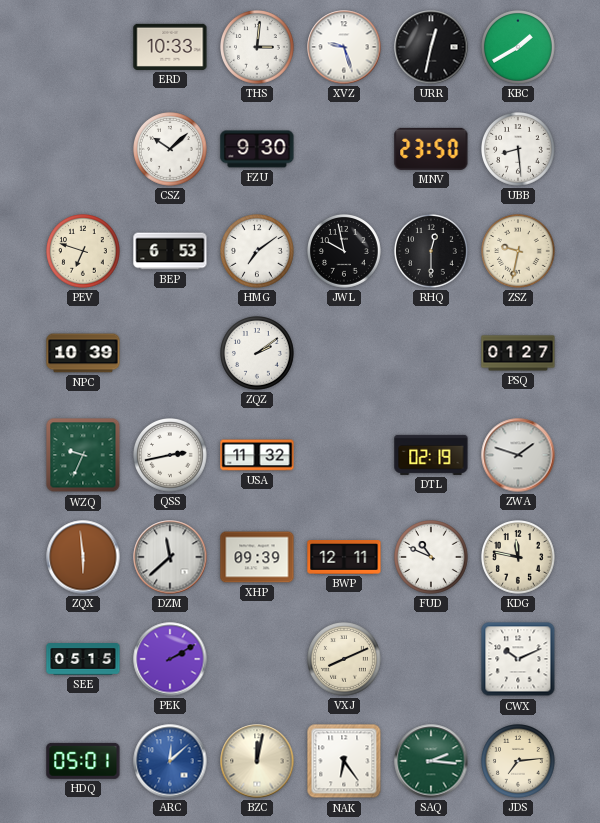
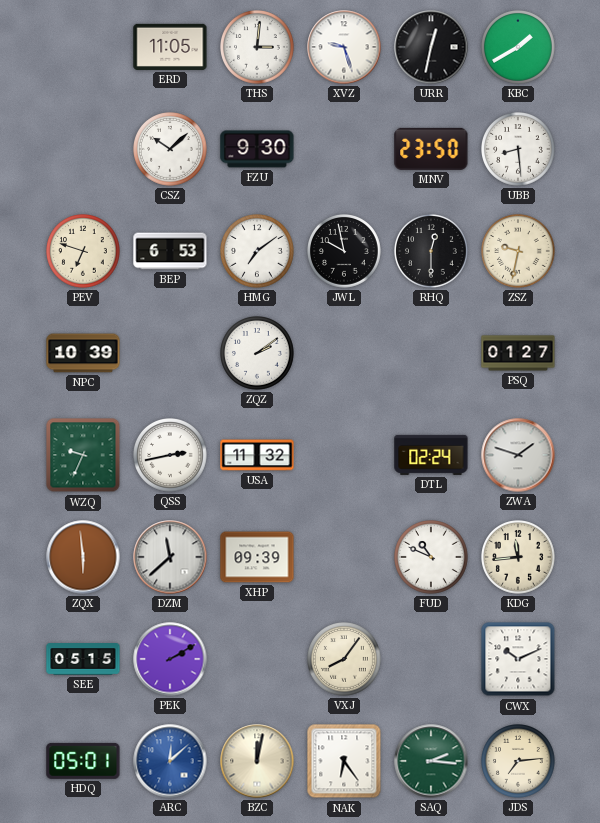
ERD: 10:33 -> 11:05 (170, 47)
DTL: 02:19 -> 02:24 (431, 455)
BWP: 12:11 -> none (344, 558)
KDG: 11:47 -> 11:44 (519, 558)
VXJ: 8:11 -> 8:06 (345, 660)
